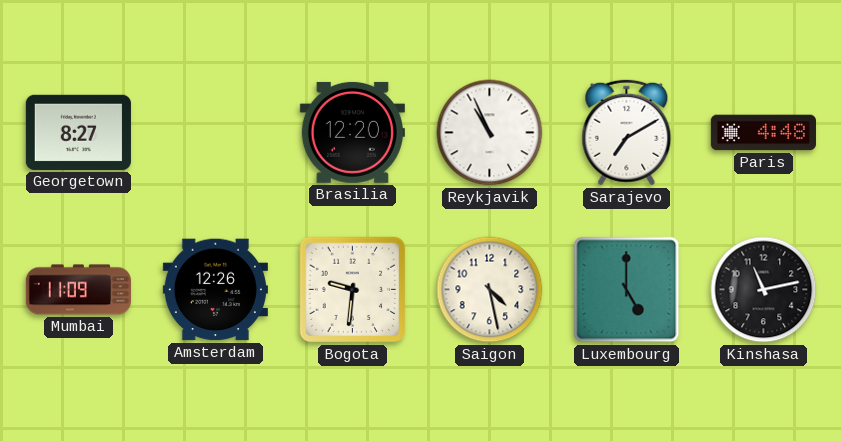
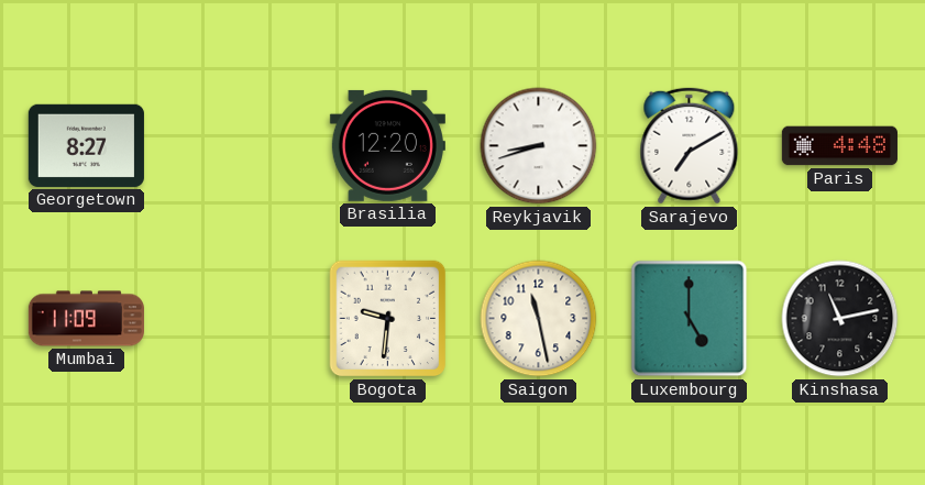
Reykjavik: 10:56 -> 8:42 (539, 146)
Amsterdam: 12:26 -> none (215, 290)
Saigon: 4:28 -> 11:28 (539, 319)
